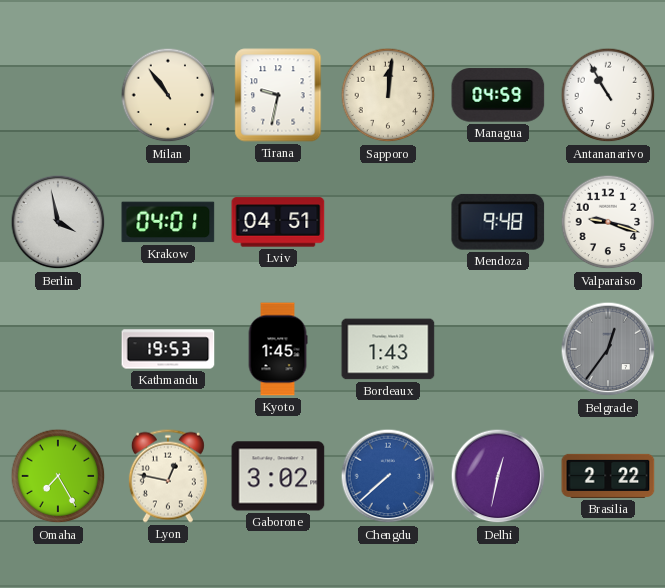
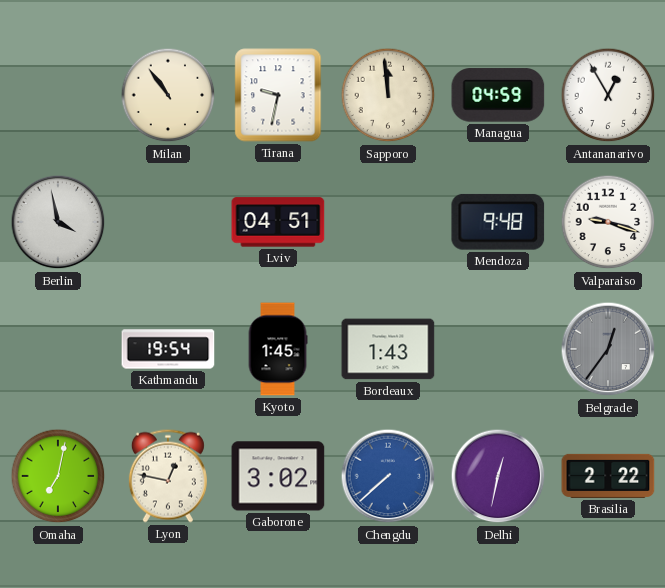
Sapporo: 12:01 -> 11:59 (388, 95)
Antananarivo: 10:55 -> 12:55 (608, 95)
Krakow: 04:01 -> none (168, 222)
Kathmandu: 19:53 -> 19:54 (168, 349)
Omaha: 7:25 -> 7:02 (58, 476)
